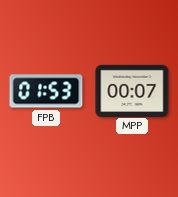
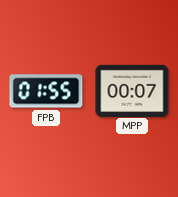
FPB: 01:53 -> 01:55 (46, 91)
